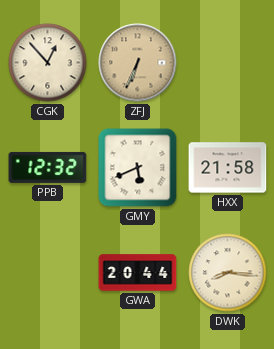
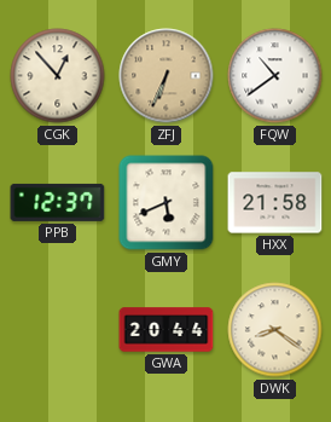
FQW: none -> 10:39 (275, 76)
PPB: 12:32 -> 12:37 (58, 202)
DWK: 8:16 -> 8:21 (275, 330)
